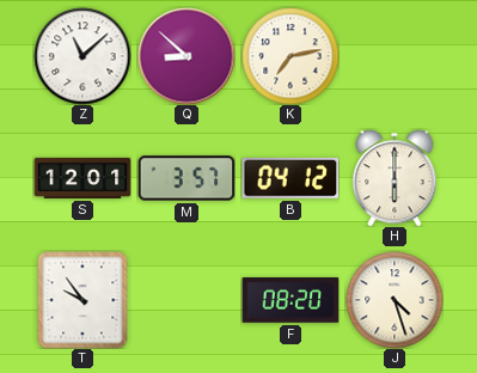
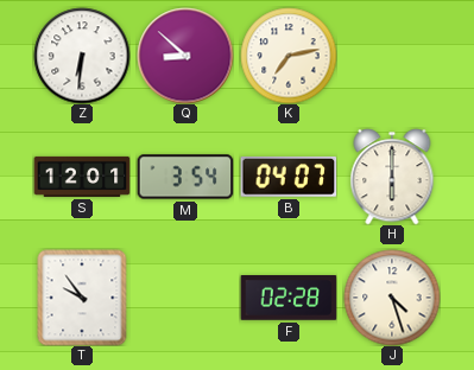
Z: 11:08 -> 6:31 (82, 56)
M: 3:57 -> 3:54 (185, 177)
B: 04:12 -> 04:07 (289, 177)
F: 08:20 -> 02:28 (289, 299)
